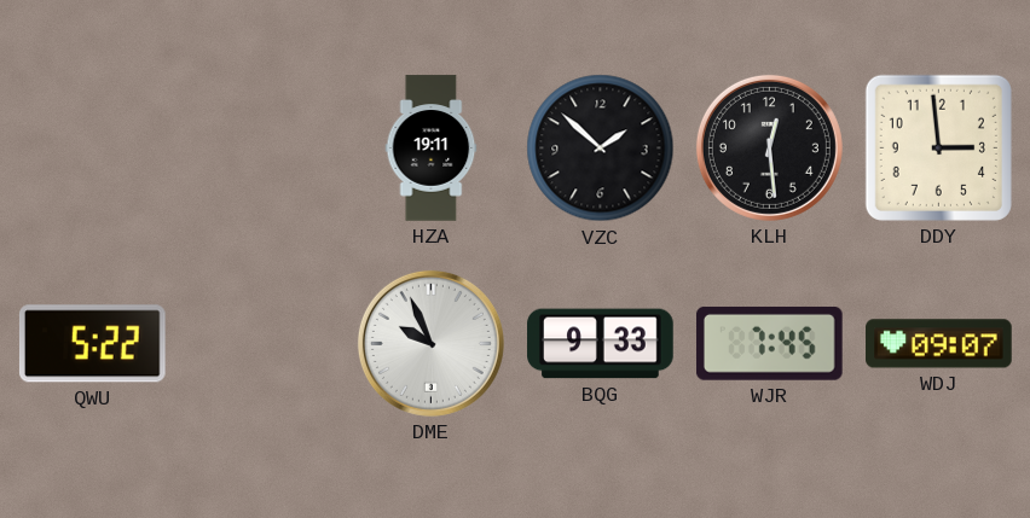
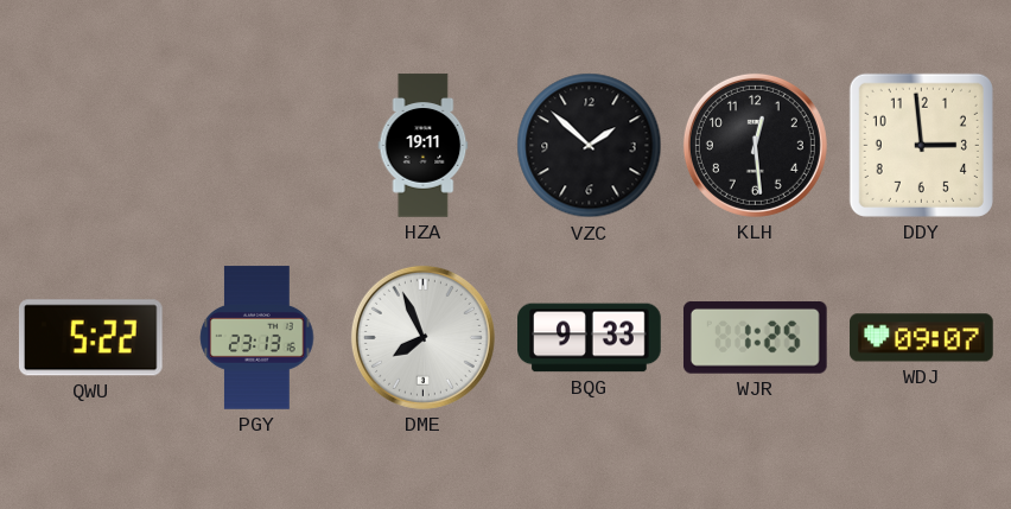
PGY: none -> 23:13 (257, 338)
DME: 9:56 -> 7:56 (422, 337)
WJR: 7:45 -> 1:25 (755, 337)
